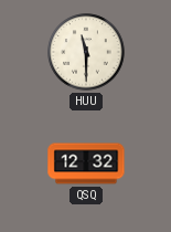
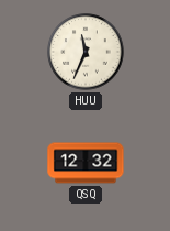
HUU: 11:30 -> 11:34 (86, 52)
